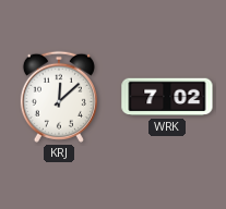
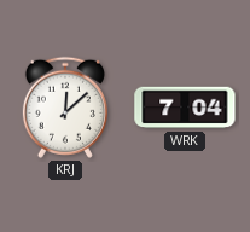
WRK: 7:02 -> 7:04 (185, 108)
